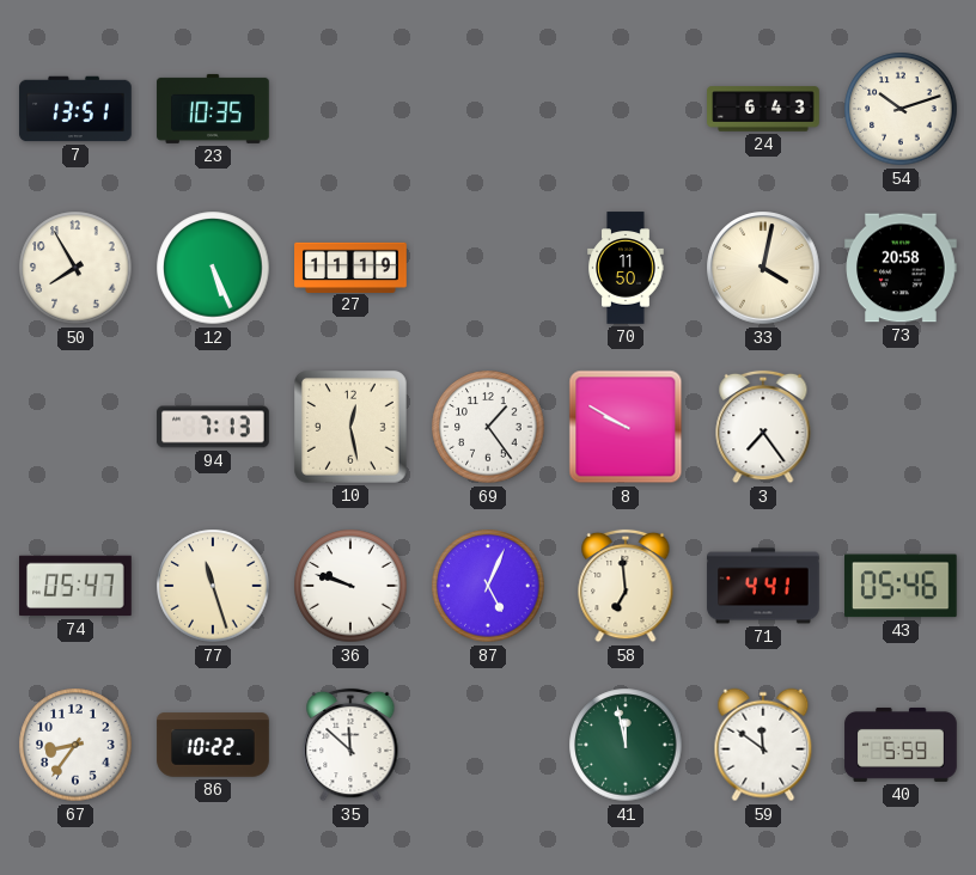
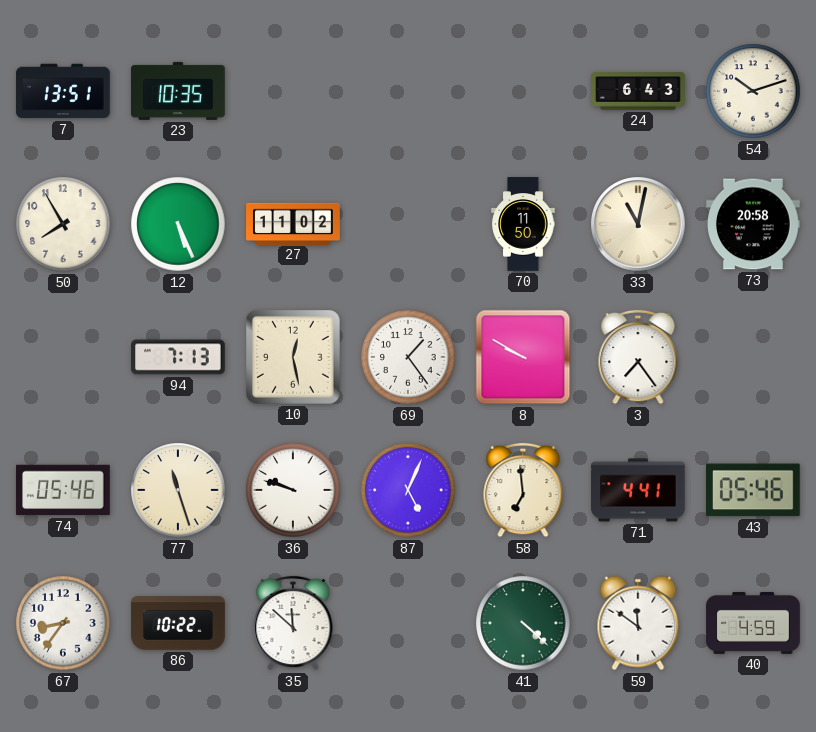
27: 11:19 -> 11:02 (293, 223)
33: 4:02 -> 11:02 (638, 224)
74: 05:47 -> 05:46 (63, 490)
41: 11:58 -> 4:22 (523, 623)
40: 5:59 -> 4:59 (753, 623)
